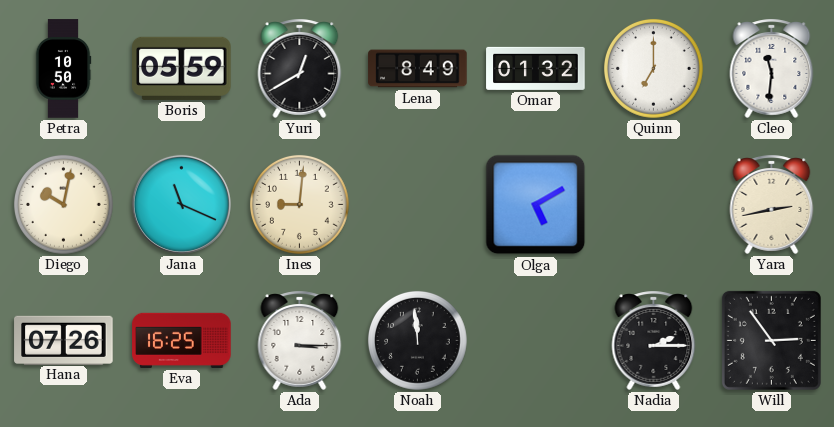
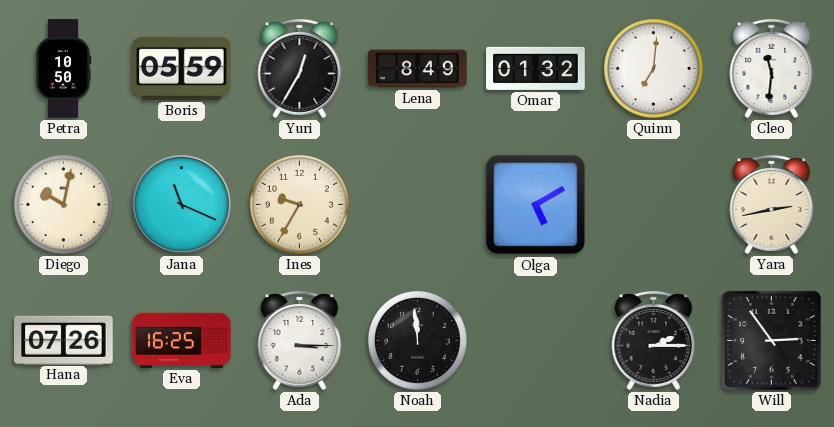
Yuri: 12:40 -> 12:35 (300, 68)
Quinn: 7:00 -> 7:01 (654, 69)
Ines: 9:01 -> 9:35 (300, 205)
